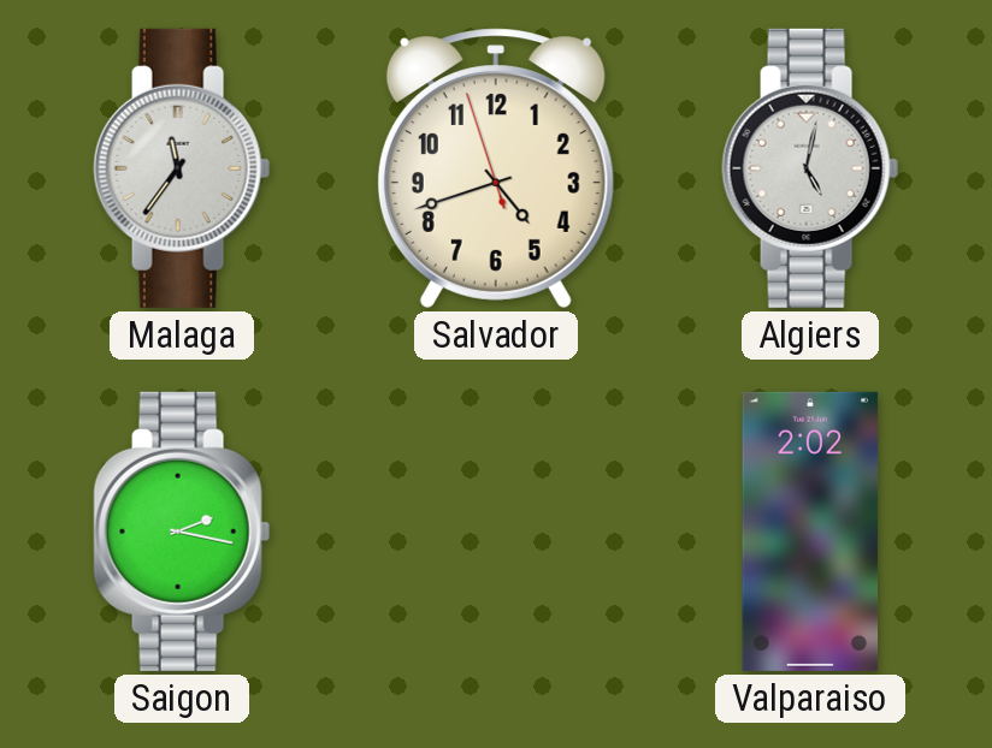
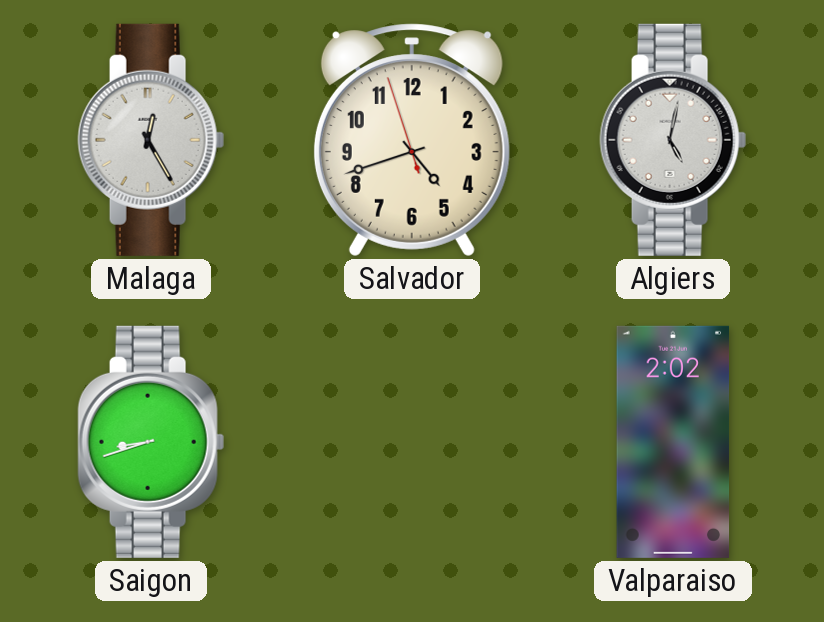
Malaga: 11:36 -> 12:25 (151, 140)
Saigon: 2:17 -> 8:42 (151, 442)
